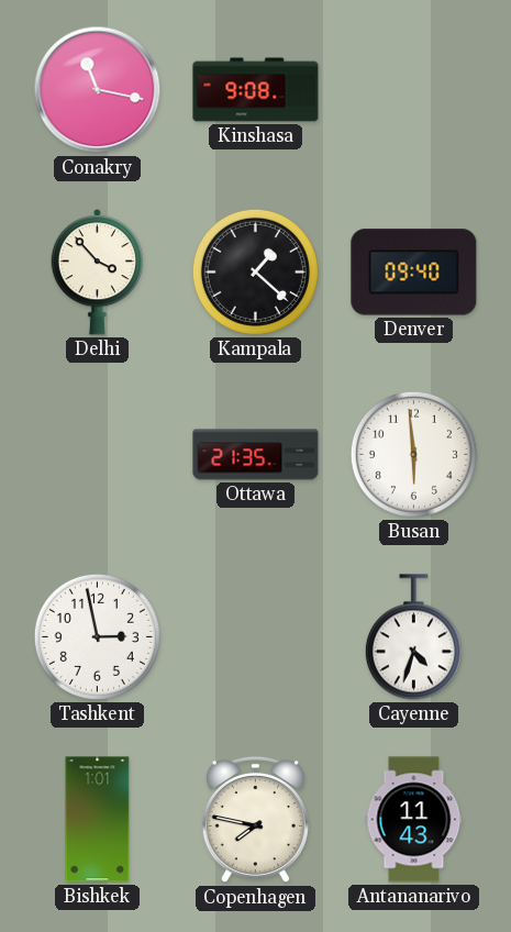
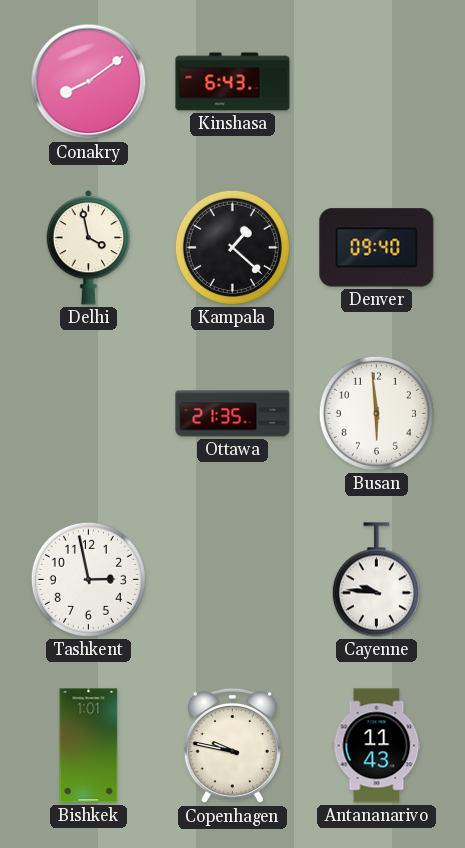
Conakry: 11:17 -> 8:09 (89, 82)
Kinshasa: 9:08 -> 6:43 (233, 82)
Delhi: 3:53 -> 3:58 (89, 248)
Cayenne: 4:33 -> 9:46 (376, 580)
Copenhagen: 7:47 -> 9:47 (232, 746)
